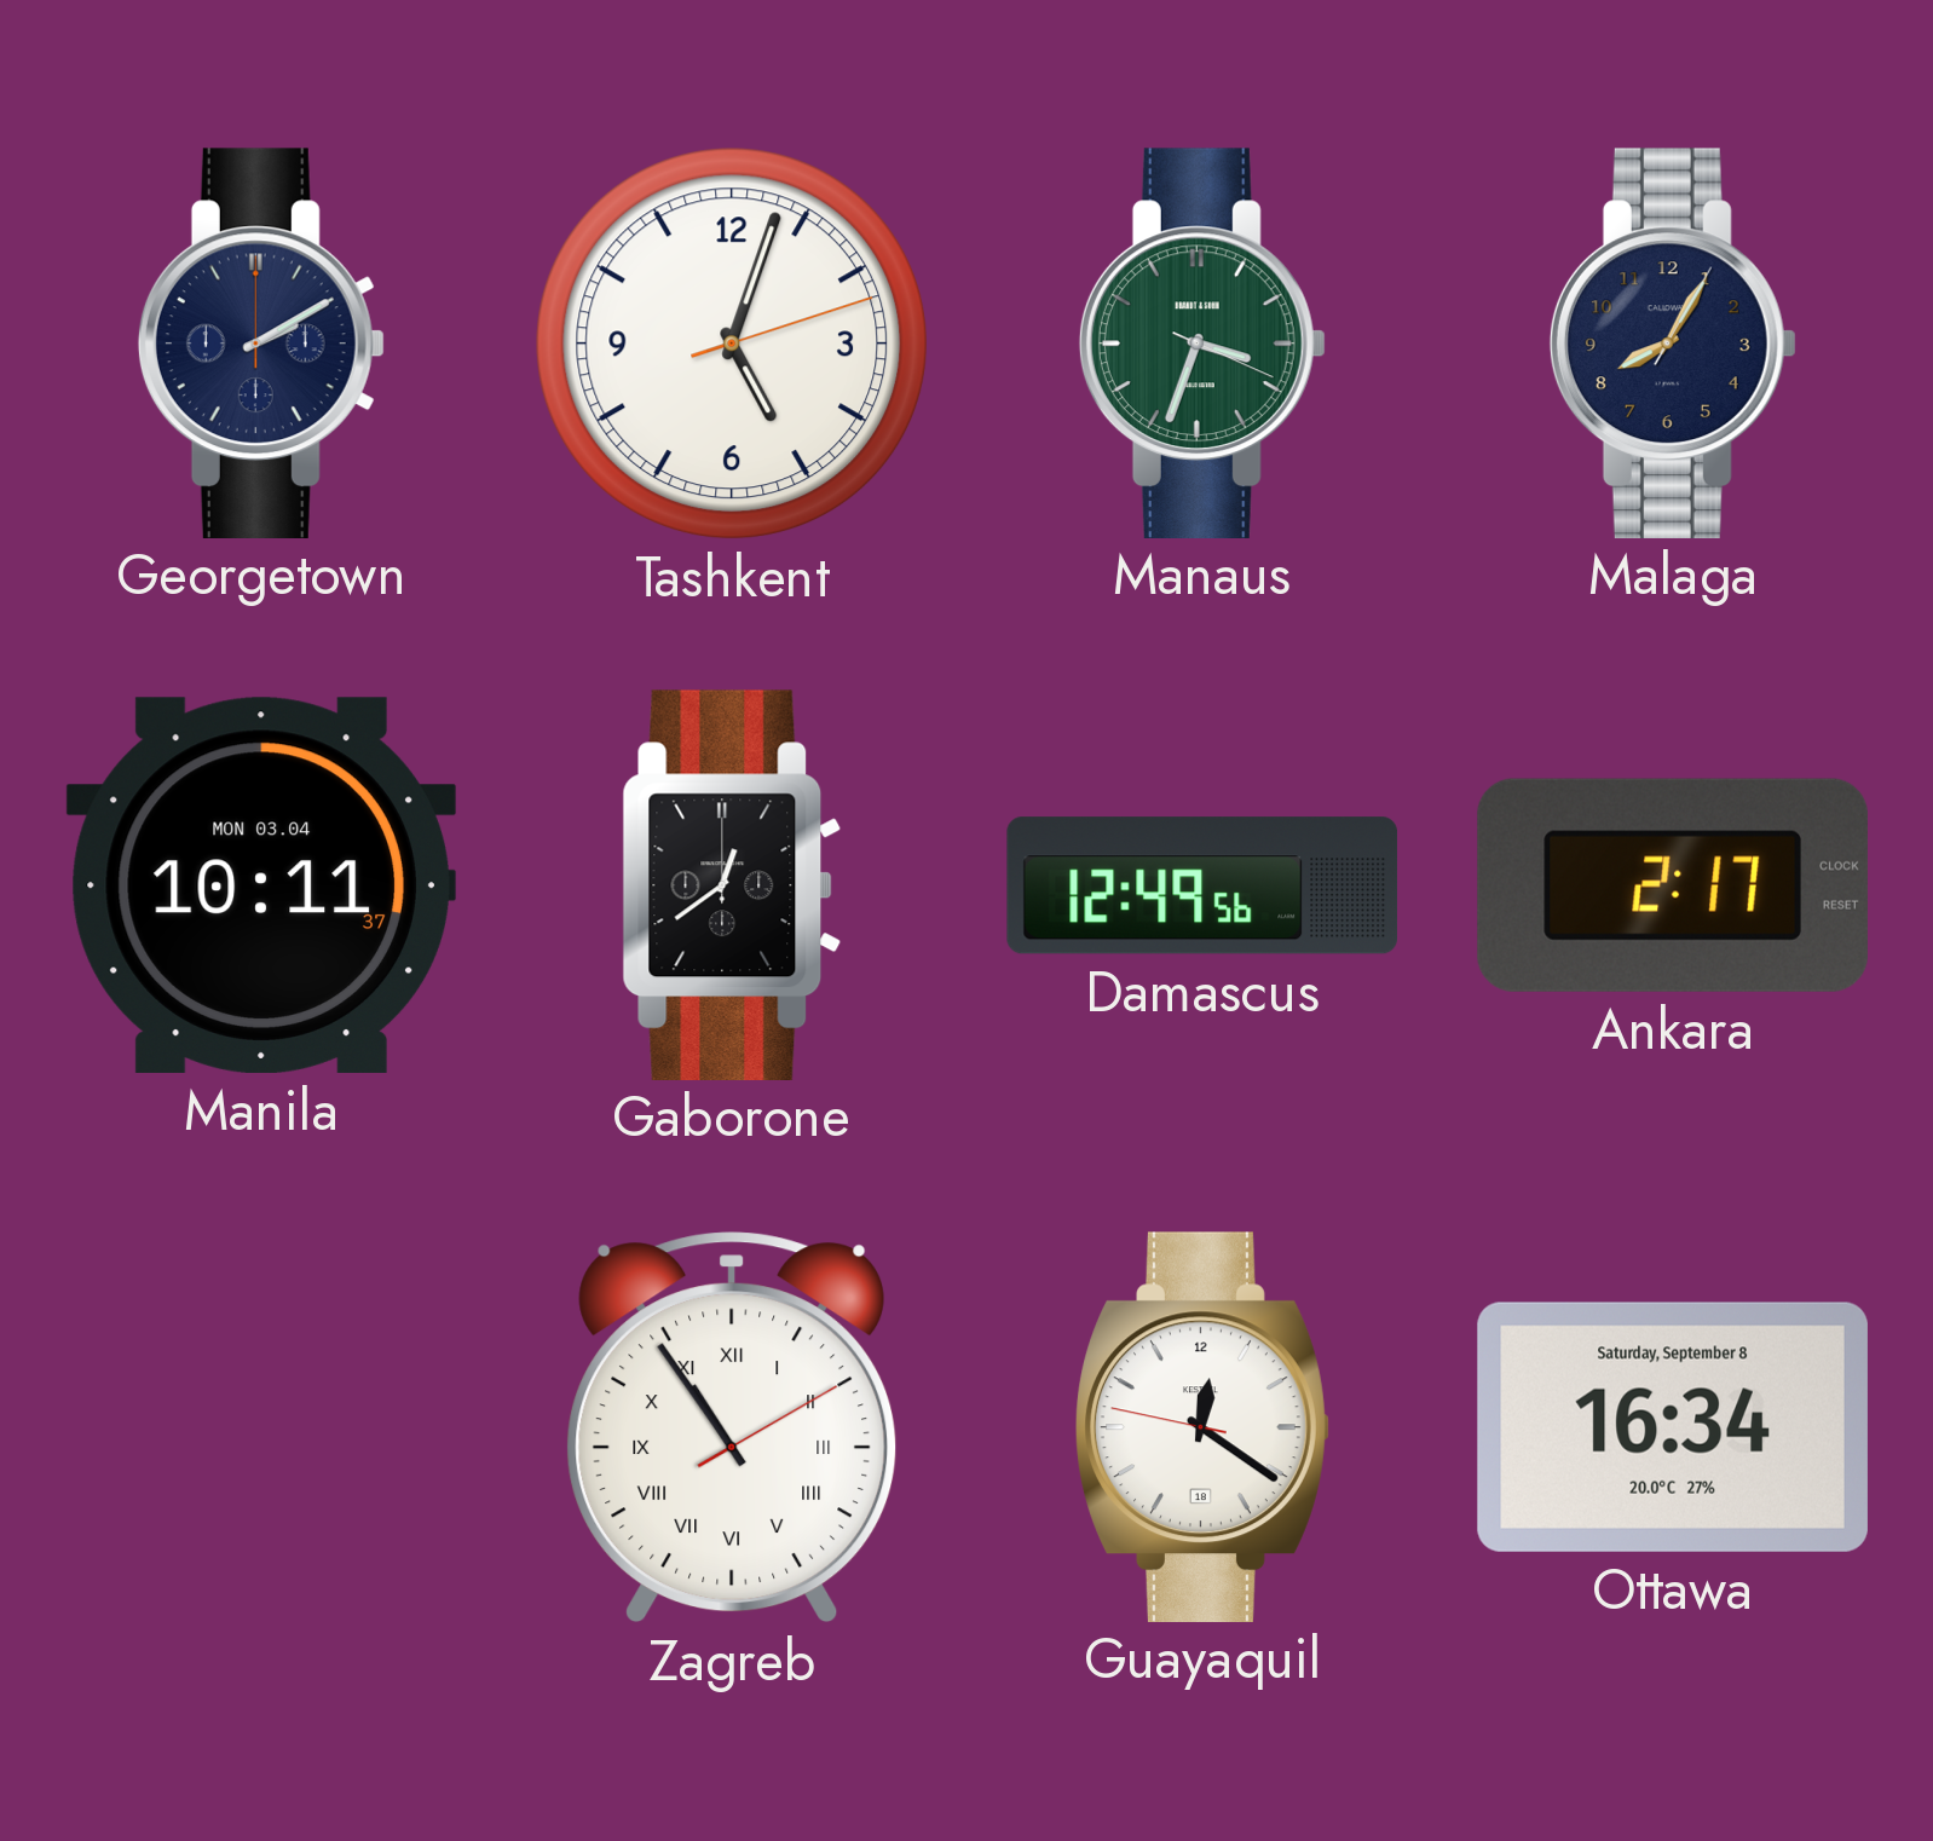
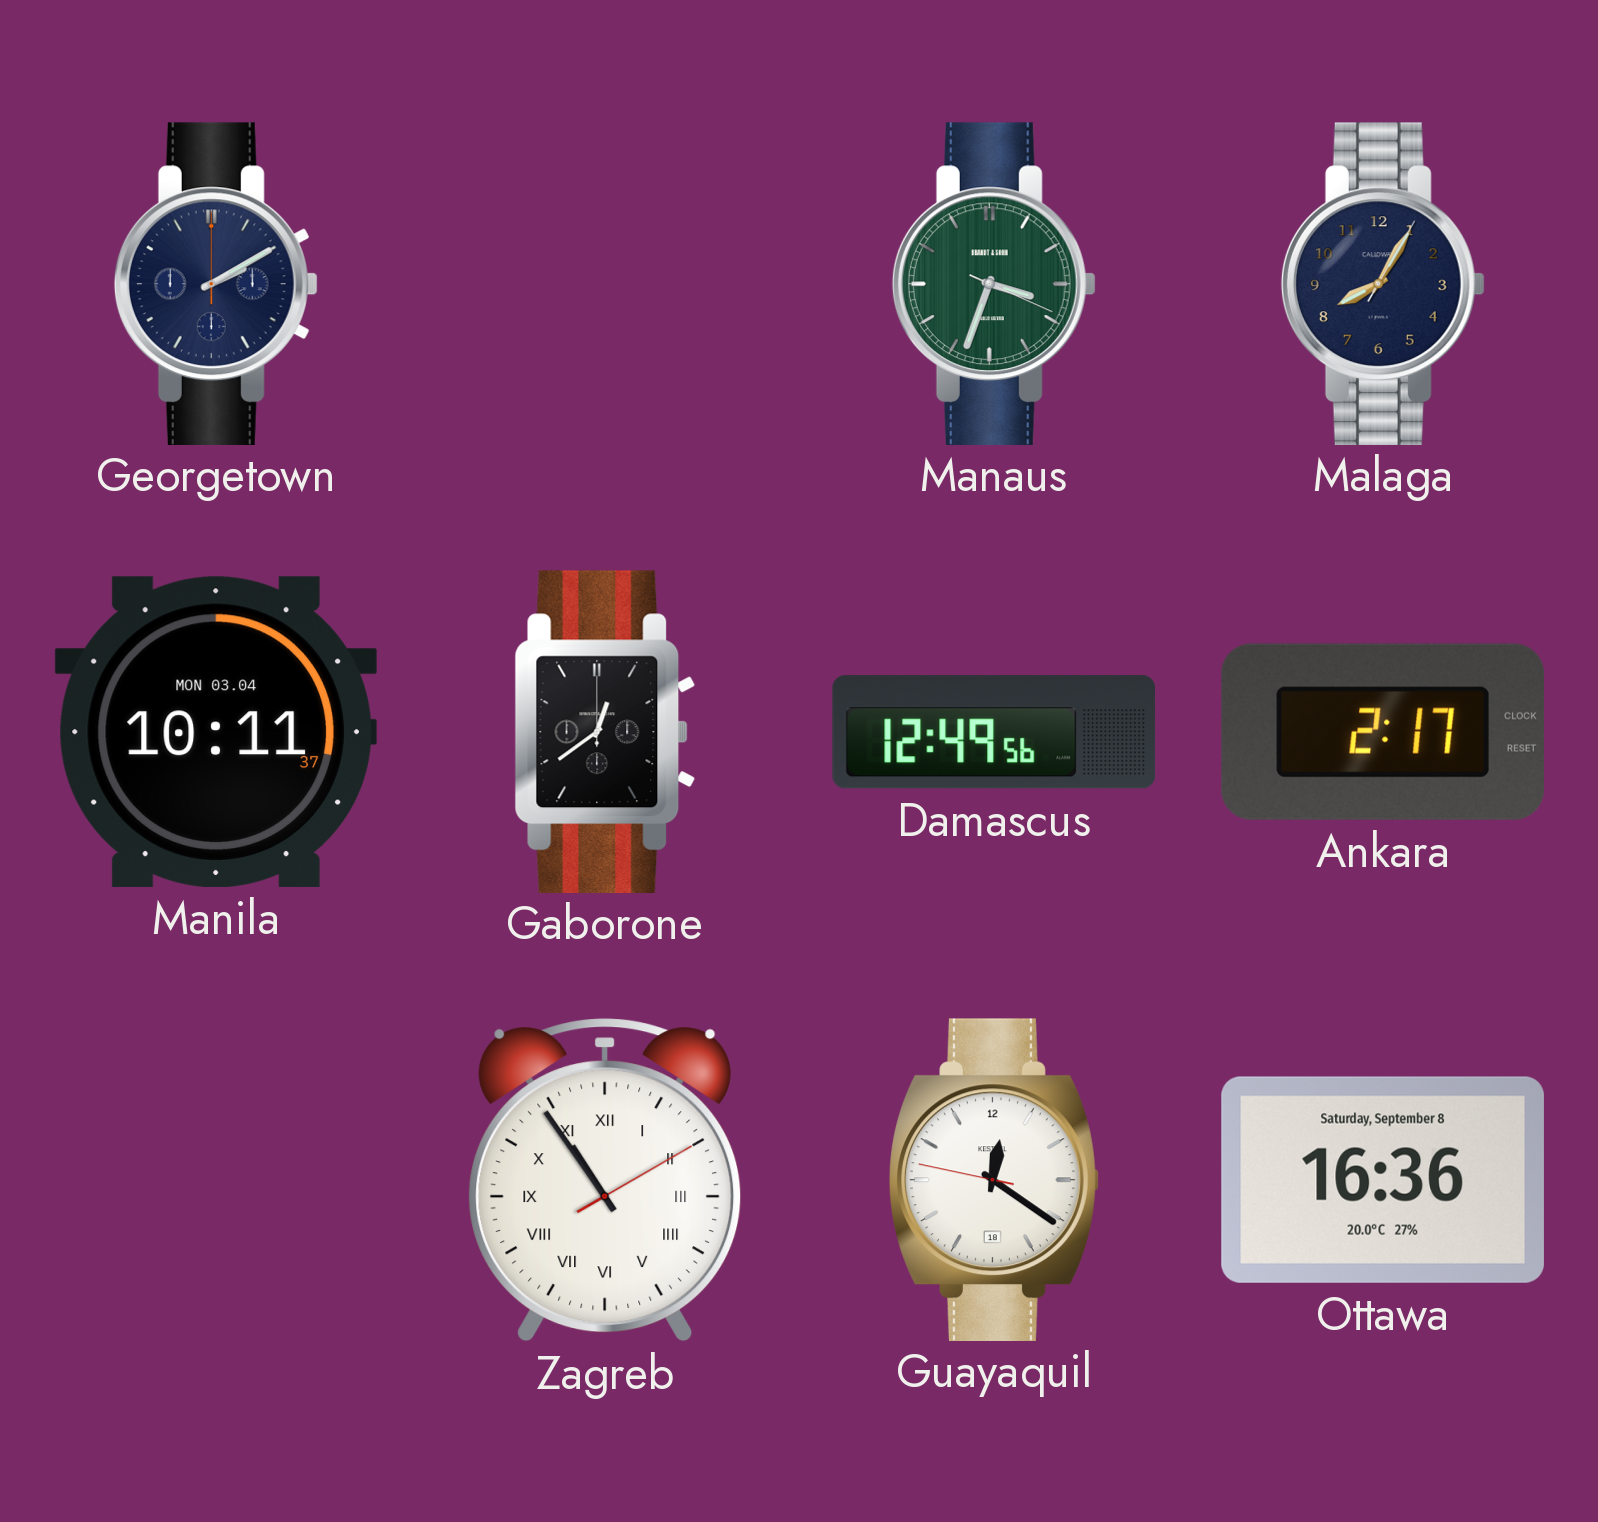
Tashkent: 5:03 -> none (732, 344)
Ottawa: 16:34 -> 16:36 (1383, 1180)
